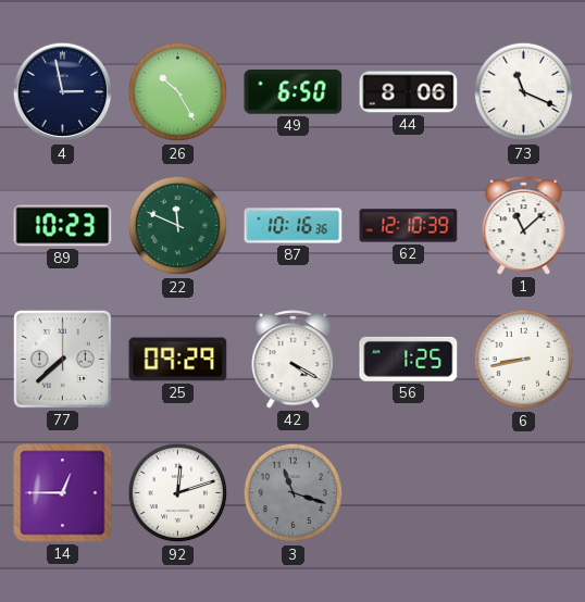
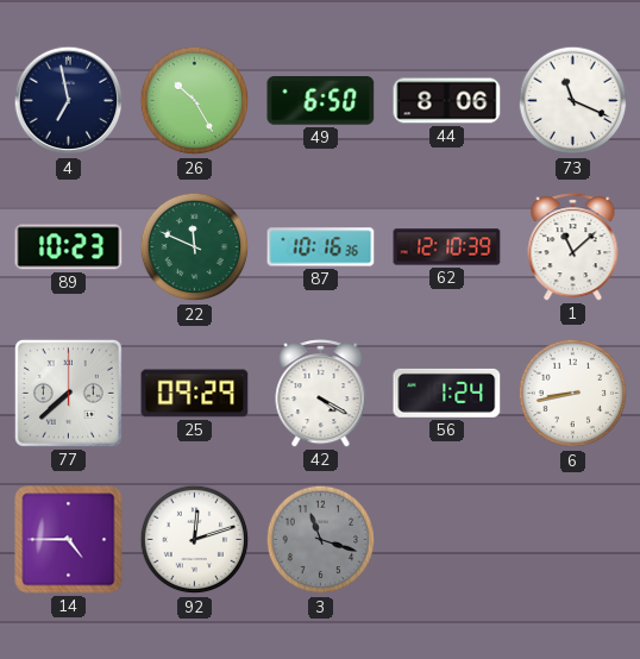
4: 2:58 -> 6:58 (69, 101)
56: 1:25 -> 1:24 (447, 393)
14: 12:45 -> 4:45 (69, 540)
